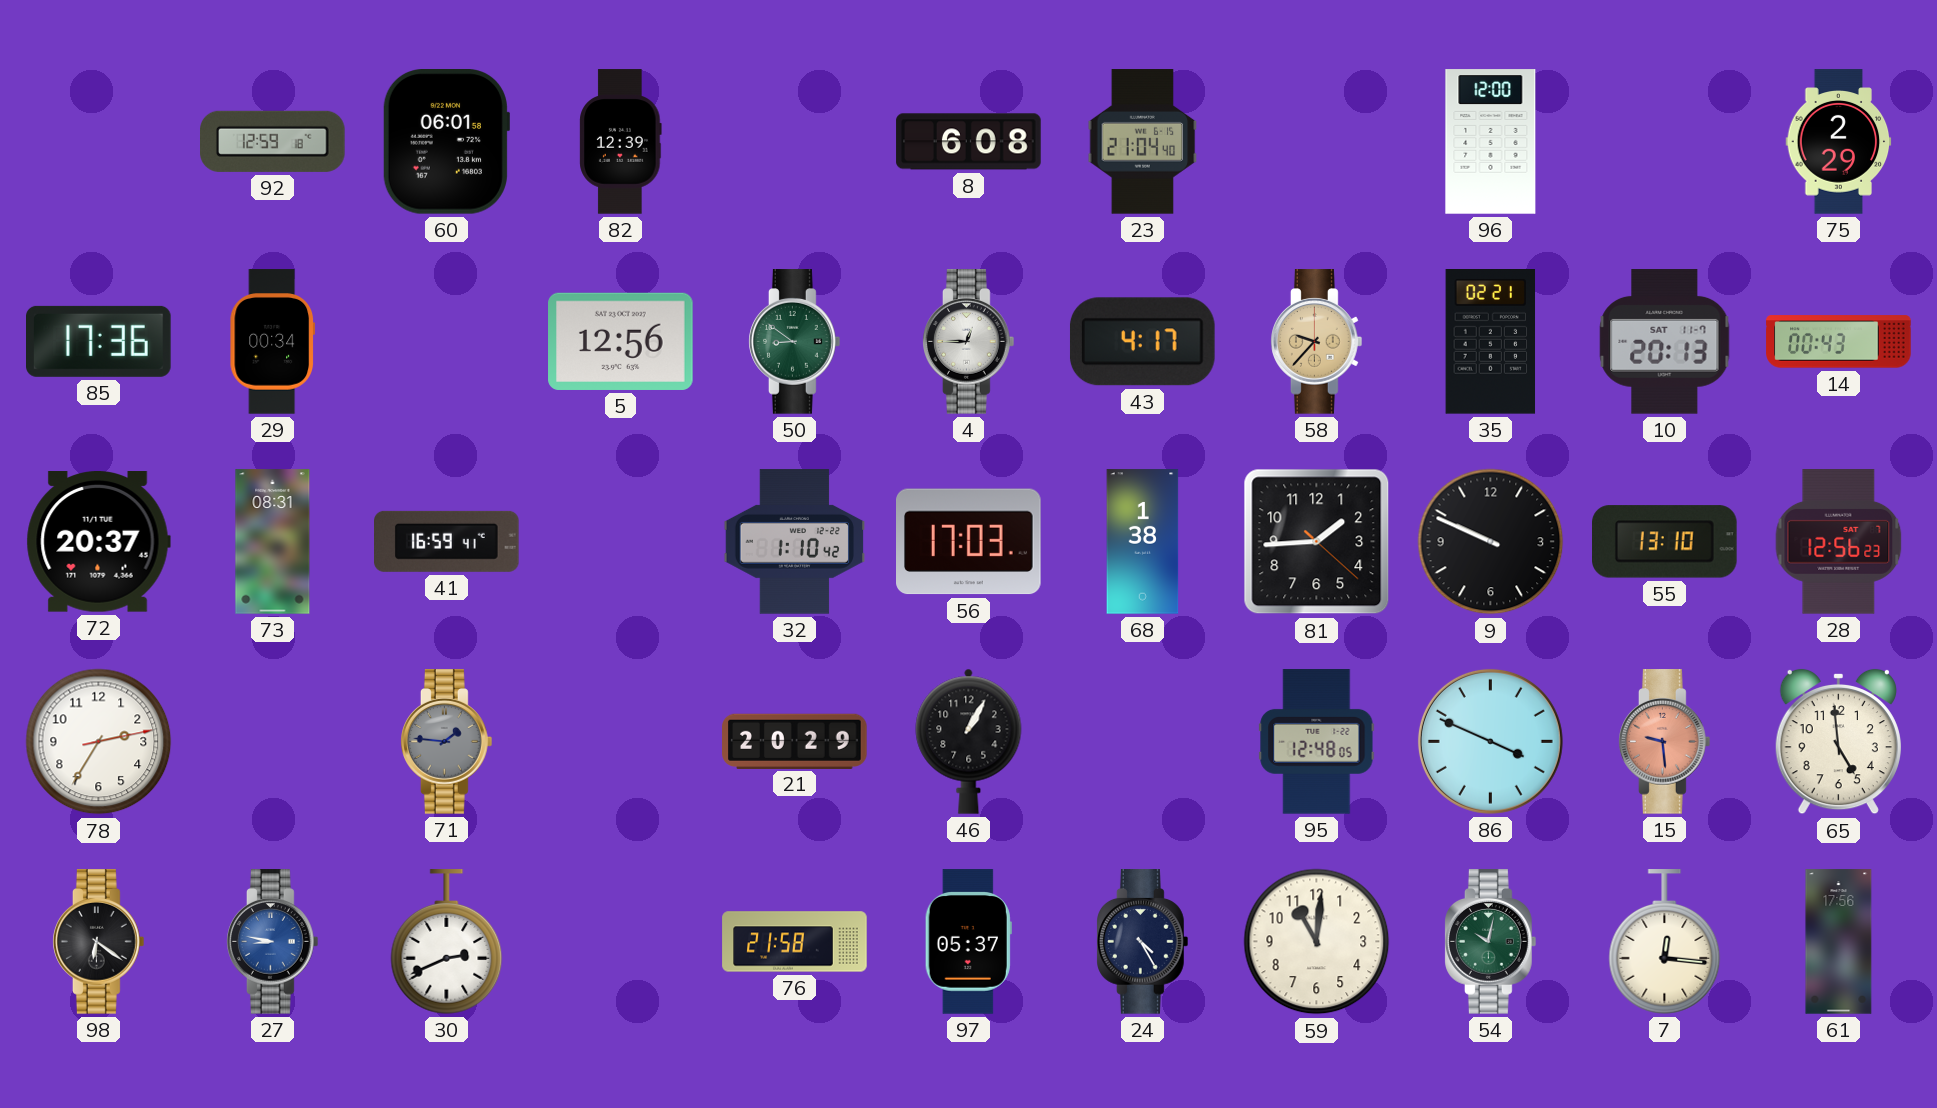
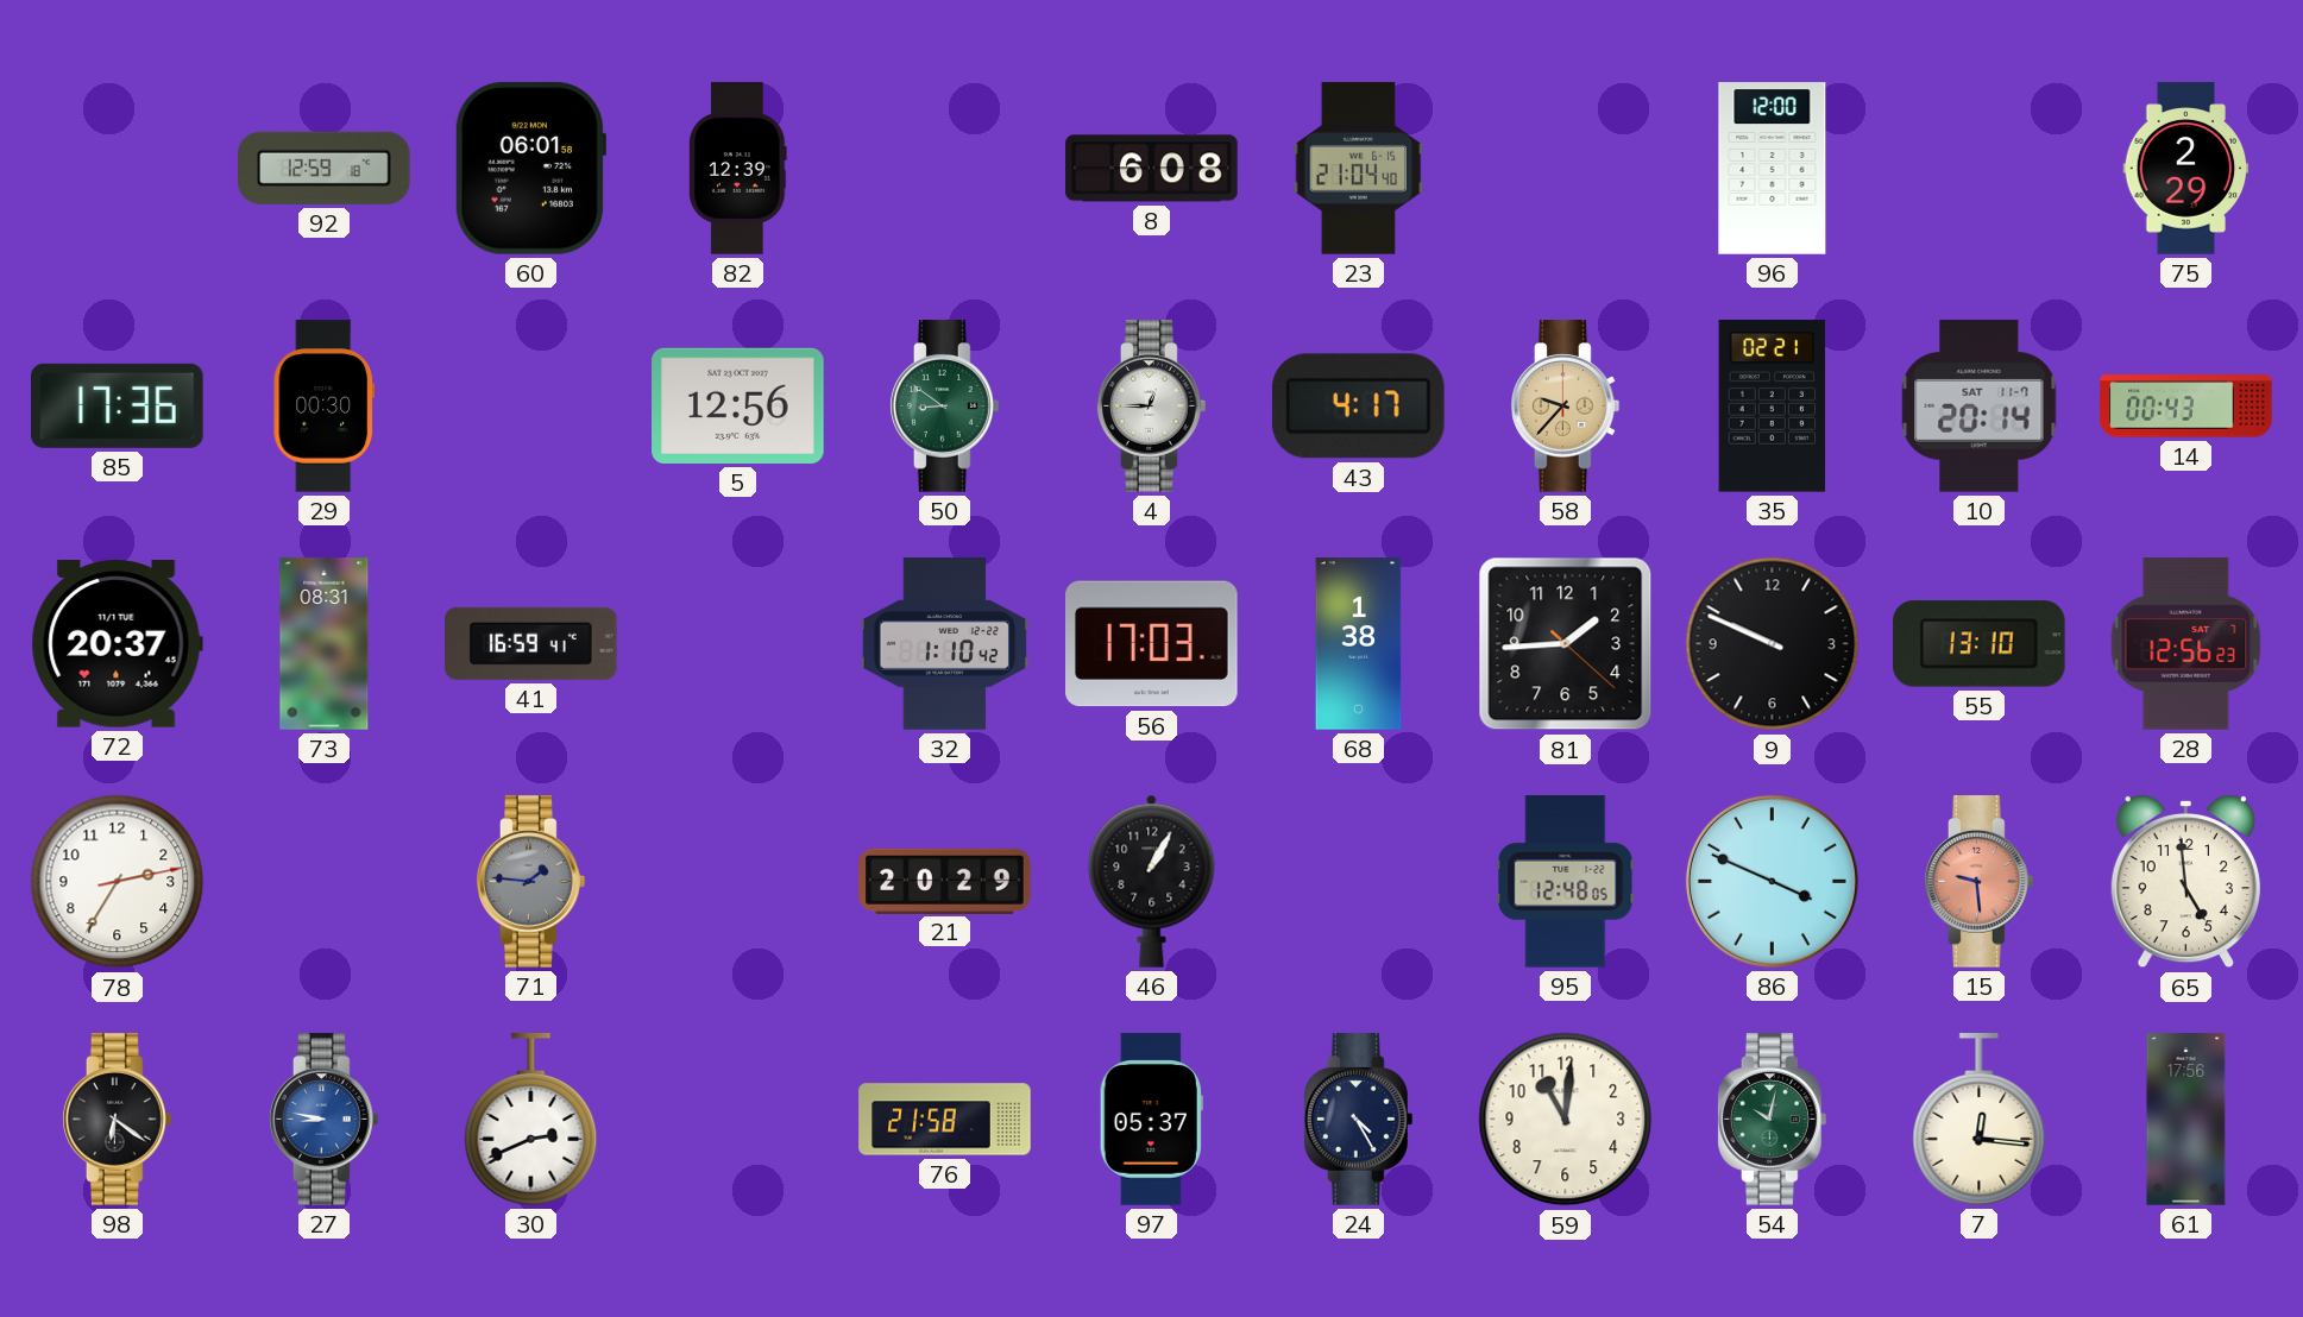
29: 00:34 -> 00:30 (323, 407)
10: 20:13 -> 20:14 (1980, 407)
